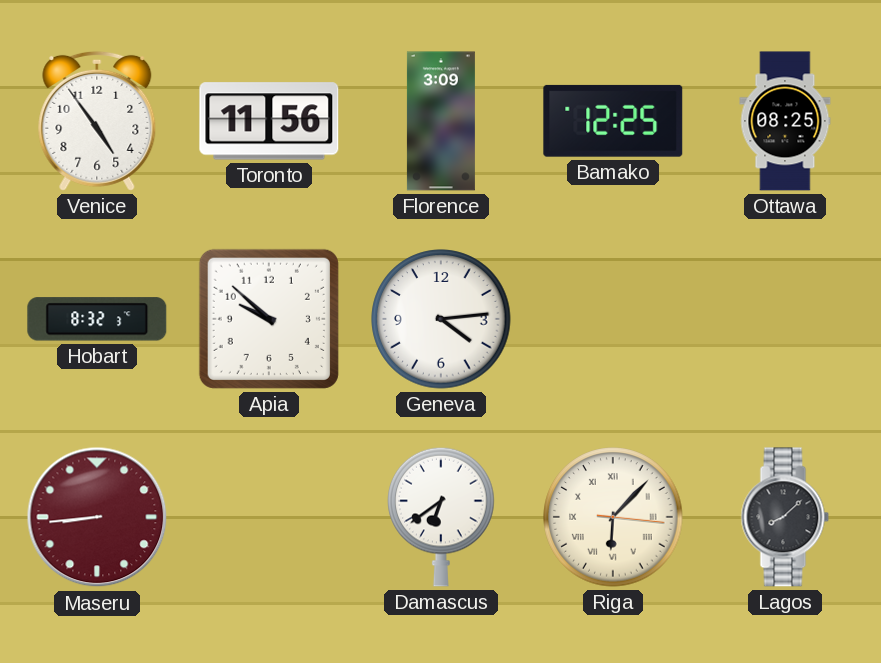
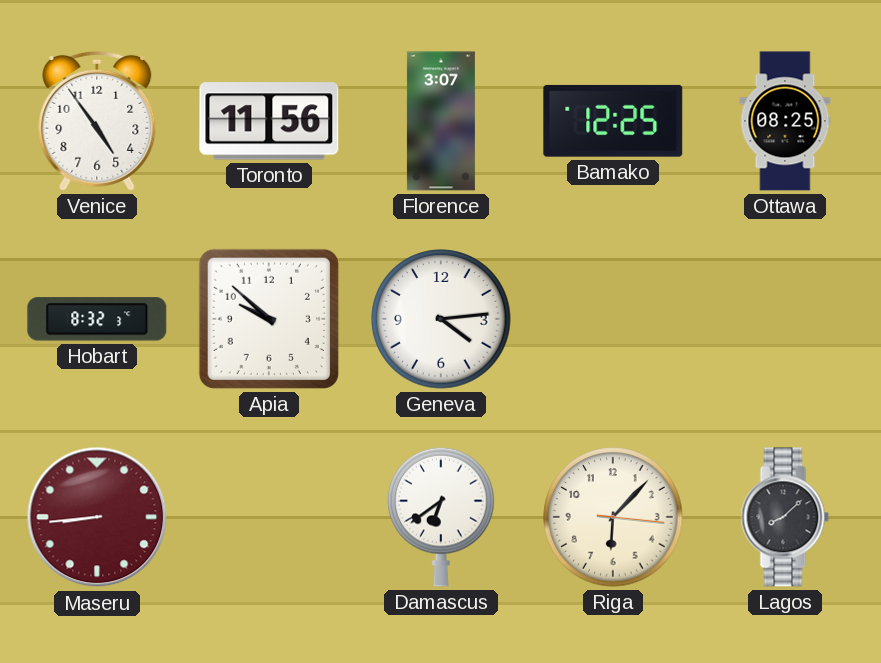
Florence: 3:09 -> 3:07 (441, 121)
Riga numerals: Roman -> Arabic (613, 517)
